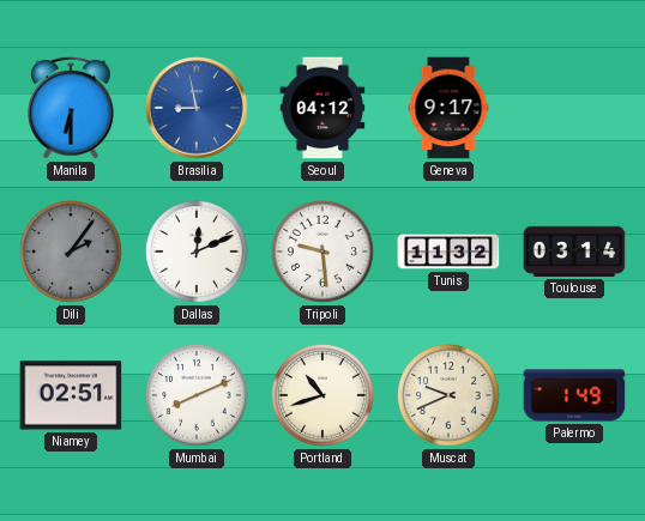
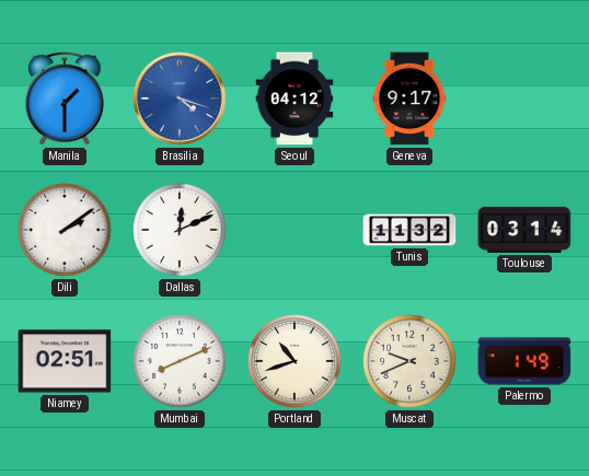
Manila: 6:30 -> 1:30 (65, 98)
Brasilia: 8:58 -> 4:18 (180, 98)
Dili: 2:06 -> 2:09 (65, 230)
Dili dial: grey -> white (65, 230)
Tripoli: 9:29 -> none (322, 252)
